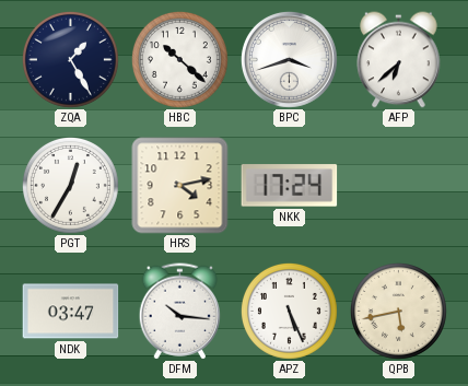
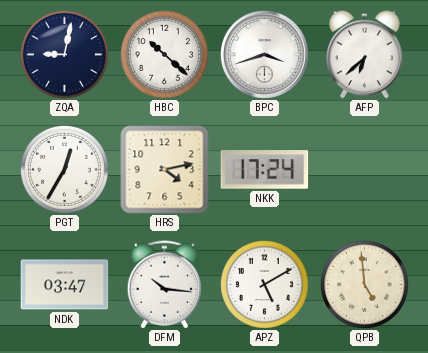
ZQA: 1:25 -> 9:02 (64, 54)
APZ: 5:26 -> 5:10 (264, 284)
QPB: 5:43 -> 4:59 (364, 284)
